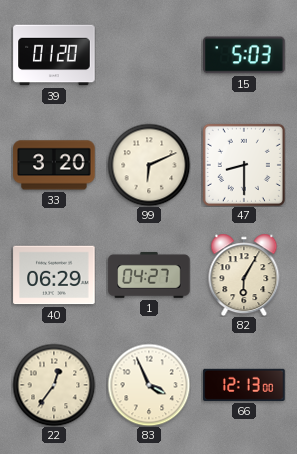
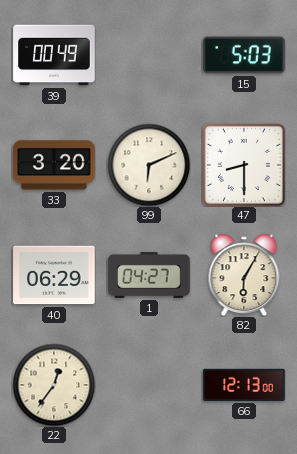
39: 01:20 -> 00:49 (54, 55)
83: 3:56 -> none (149, 385)
